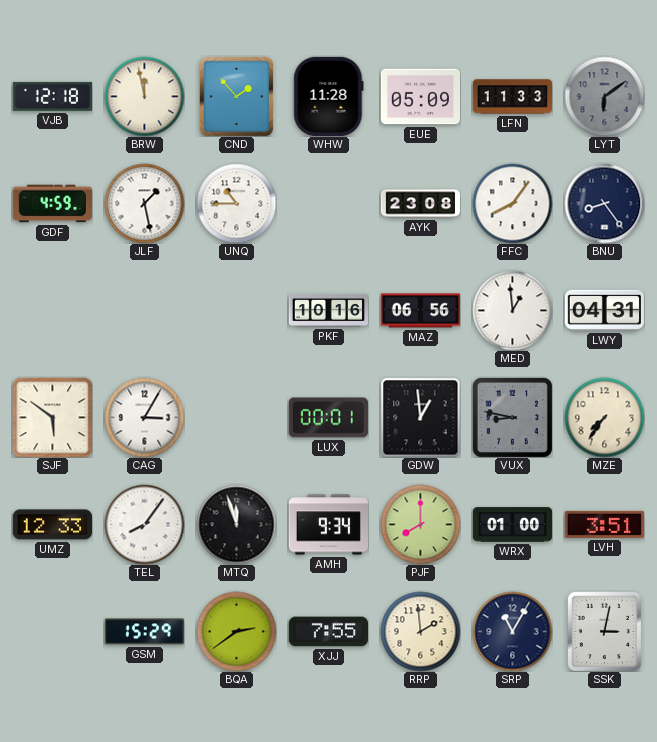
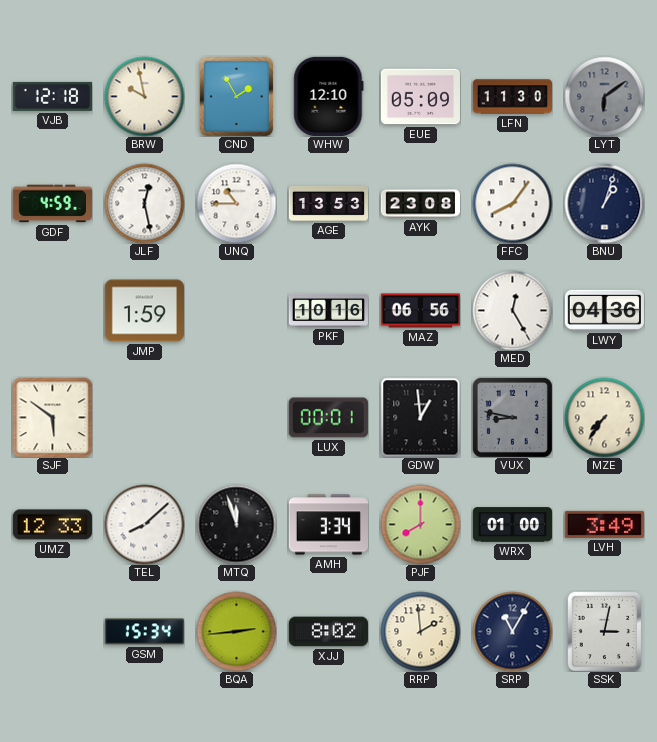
BRW: 11:58 -> 9:58 (144, 96)
CND: 1:53 -> 1:55 (237, 96)
WHW: 11:28 -> 12:10 (329, 96)
LFN: 11:33 -> 11:30 (512, 97)
JLF: 1:28 -> 12:28 (144, 203)
AGE: none -> 13:53 (328, 203)
BNU: 8:24 -> 1:03 (604, 203)
JMP: none -> 1:59 (144, 311)
MED: 12:59 -> 12:25 (512, 310)
LWY: 04:31 -> 04:36 (604, 310)
CAG: 3:05 -> none (144, 417)
TEL: 8:06 -> 8:08 (144, 524)
AMH: 9:34 -> 3:34 (328, 525)
LVH: 3:51 -> 3:49 (604, 524)
GSM: 15:29 -> 15:34 (144, 632)
BQA: 2:39 -> 2:44 (236, 631)
XJJ: 7:55 -> 8:02 (328, 632)
